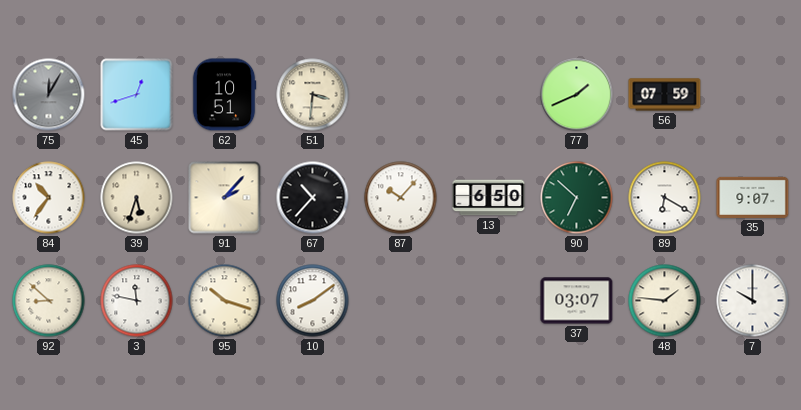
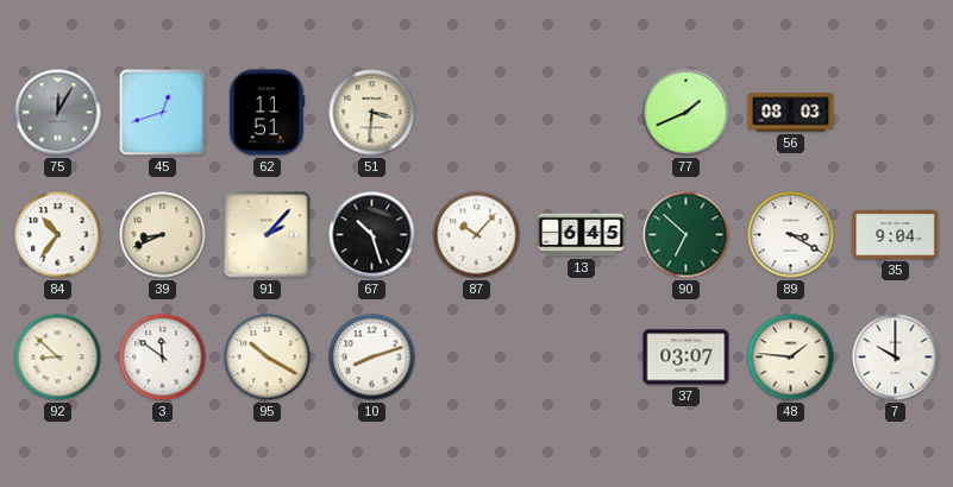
62: 10:51 -> 11:51 (267, 113)
56: 07:59 -> 08:03 (791, 113)
39: 5:33 -> 8:41 (163, 235)
67: 10:37 -> 10:27 (372, 235)
13: 6:50 -> 6:45 (582, 235)
89: 6:20 -> 3:20 (791, 235)
35: 9:07 -> 9:04 (896, 234)
3: 11:47 -> 11:51 (163, 358)
95: 10:18 -> 10:20 (268, 358)
10: 8:09 -> 8:12 (372, 358)
